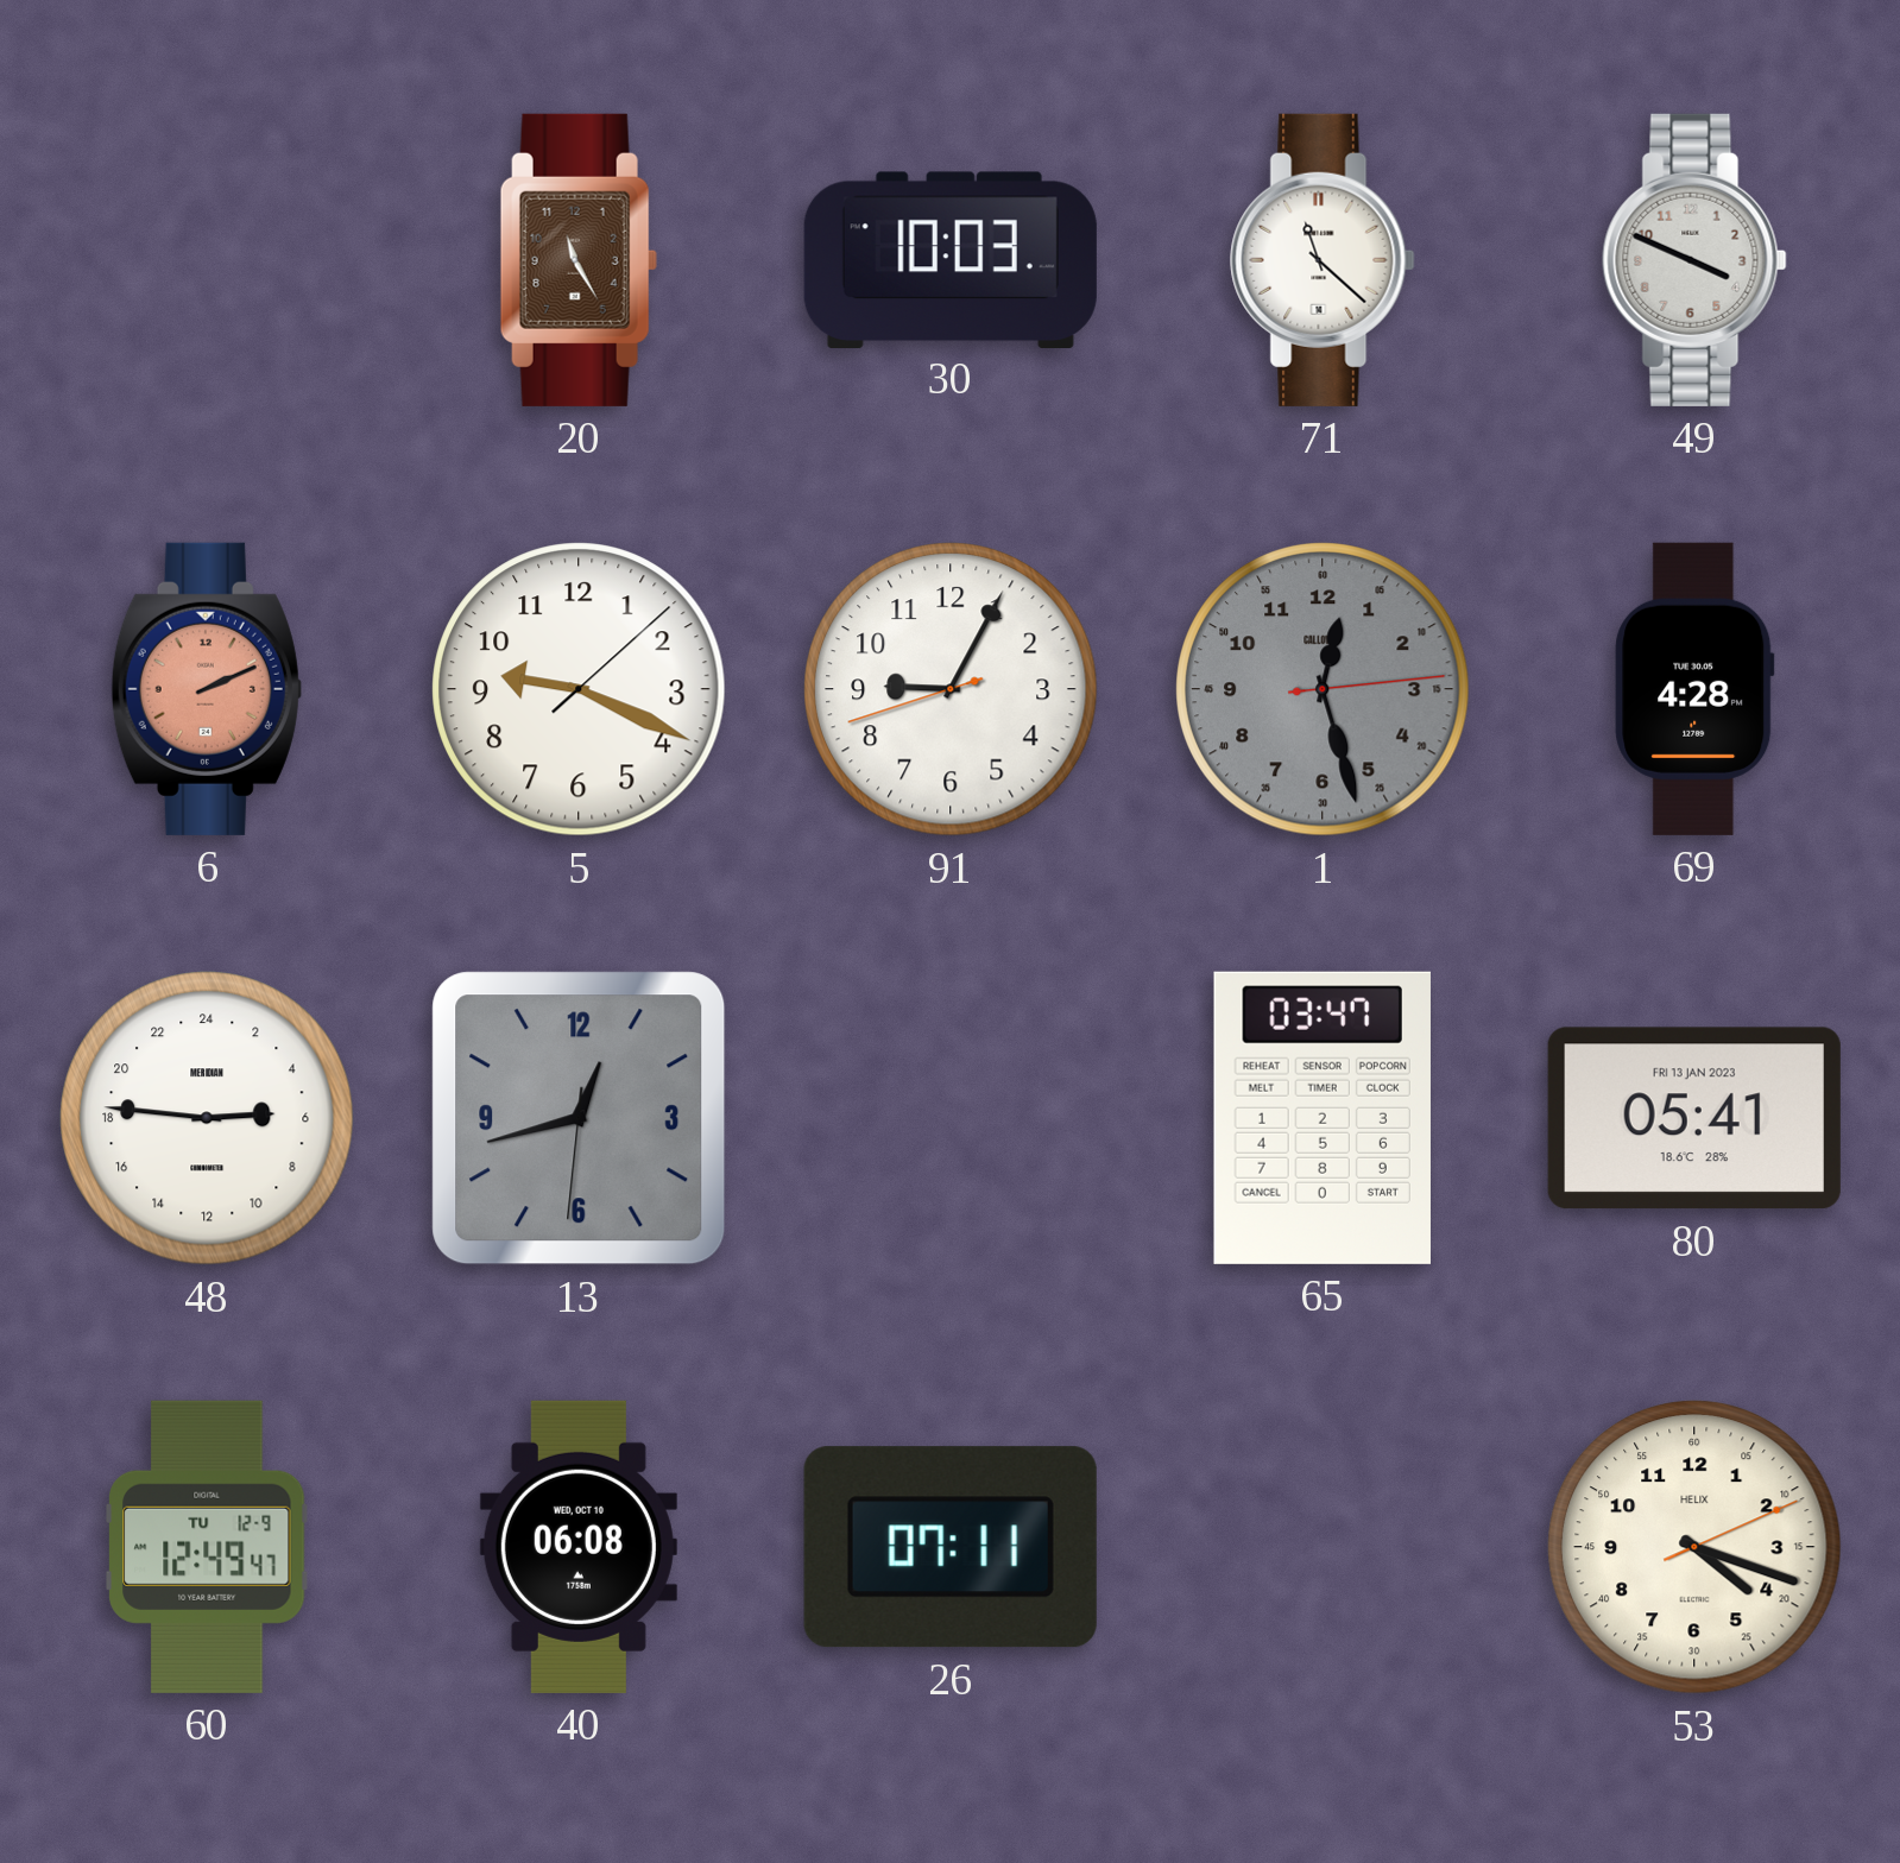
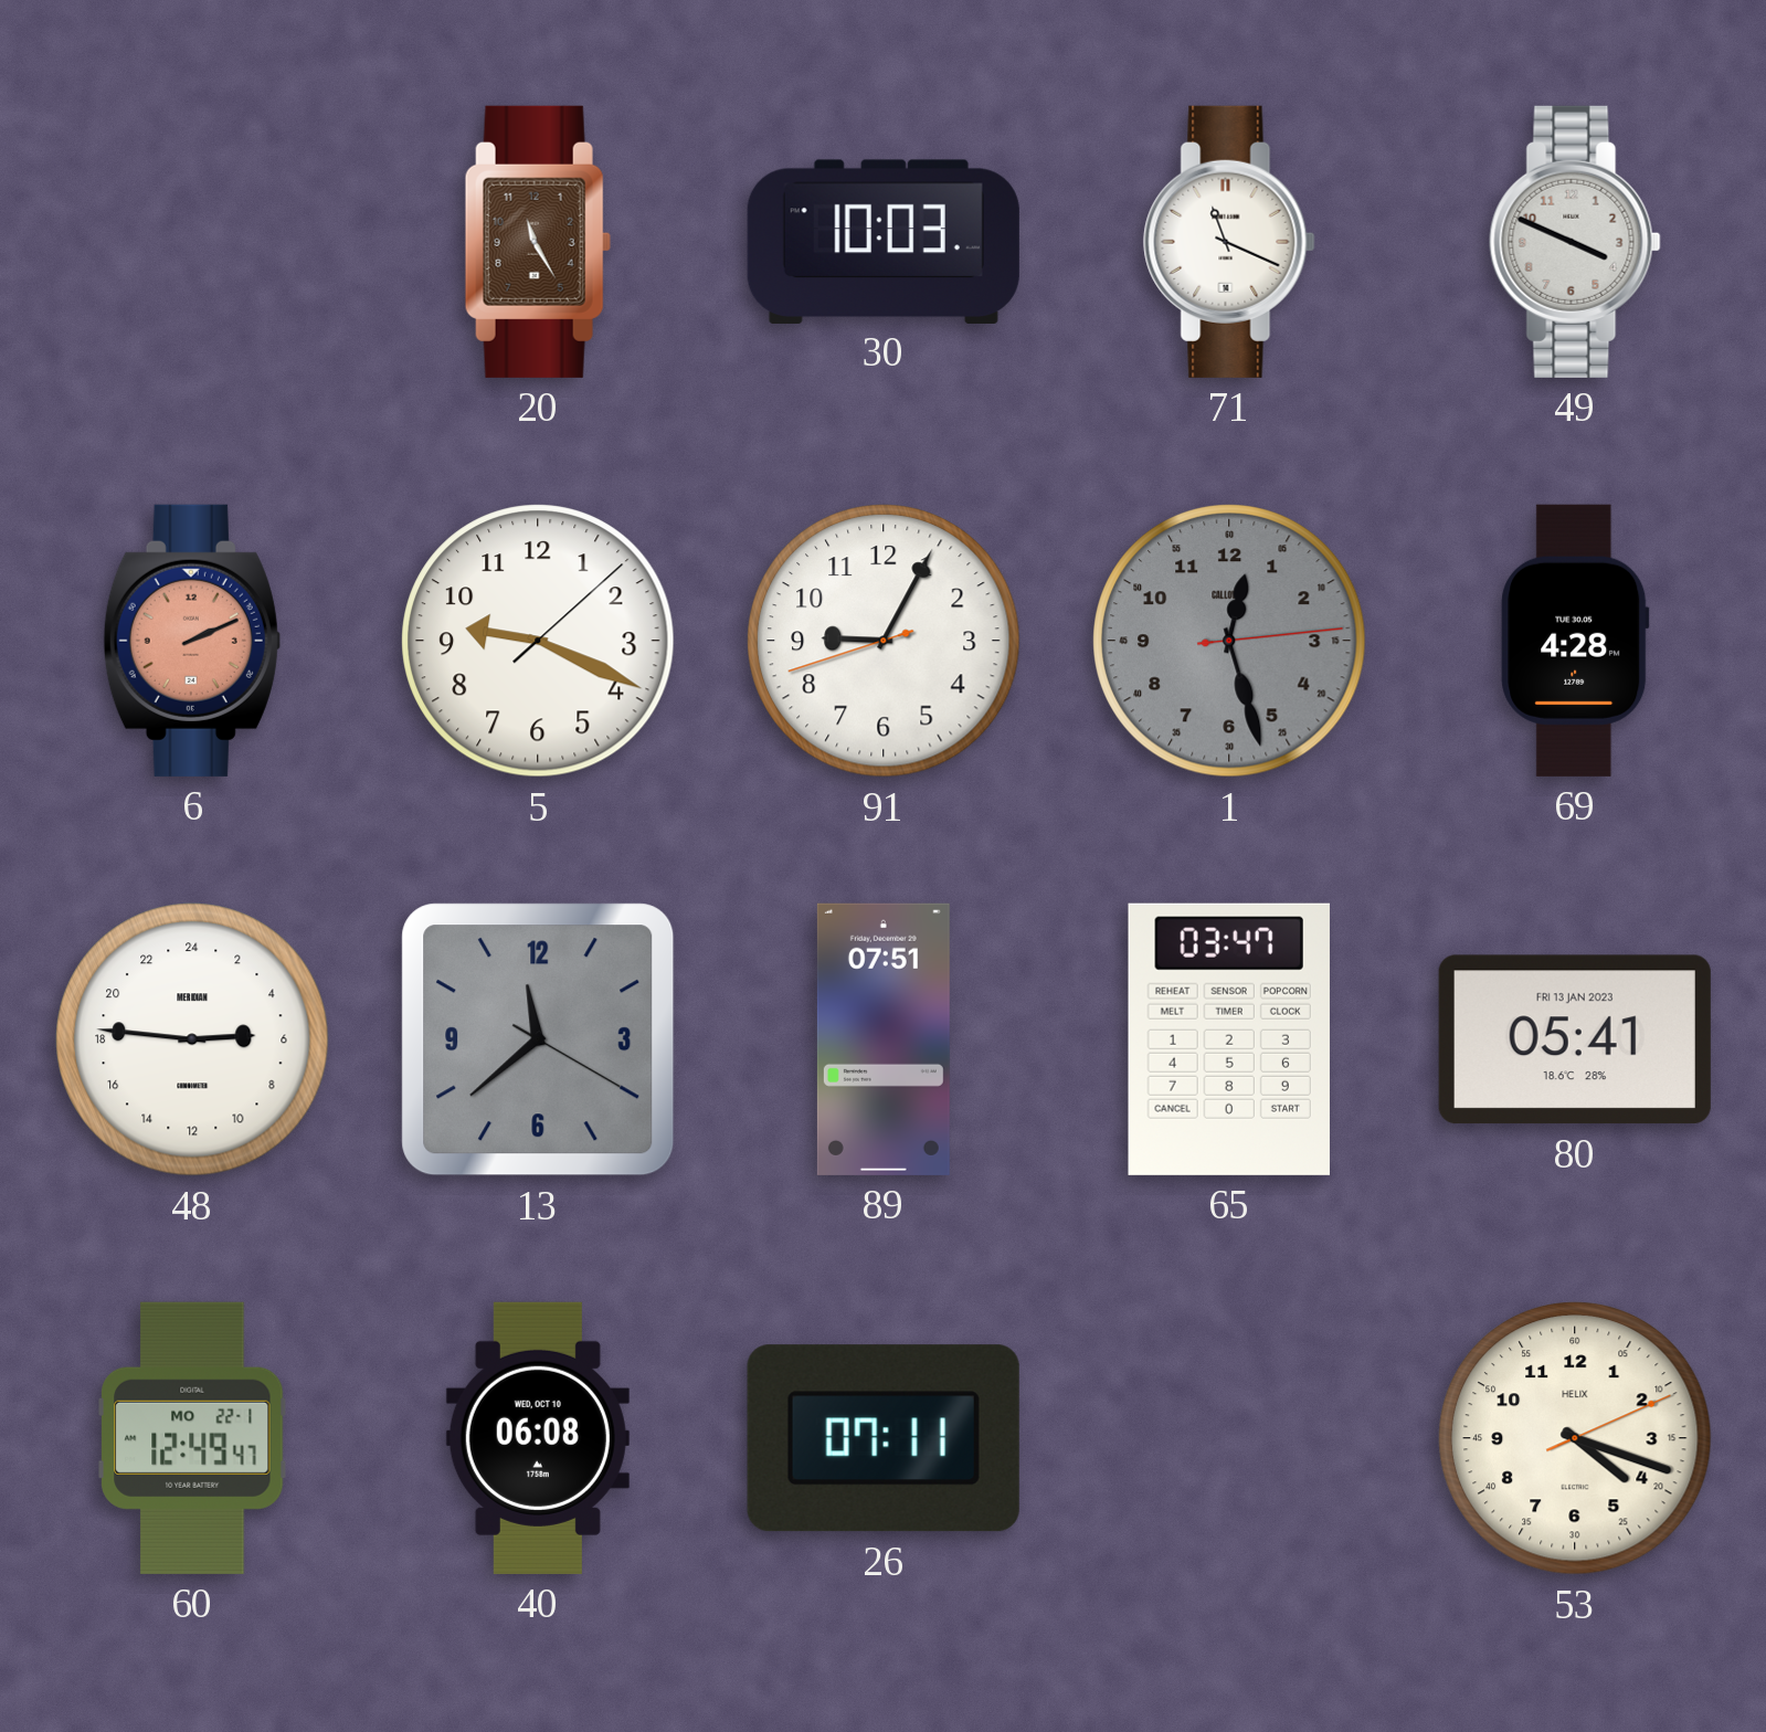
71: 11:22 -> 11:19 (1229, 242)
13: 12:42 -> 11:38 (538, 1039)
89: none -> 07:51 (884, 1039)
60 date: TU 12-9 -> MO 22-1 (193, 1438)
